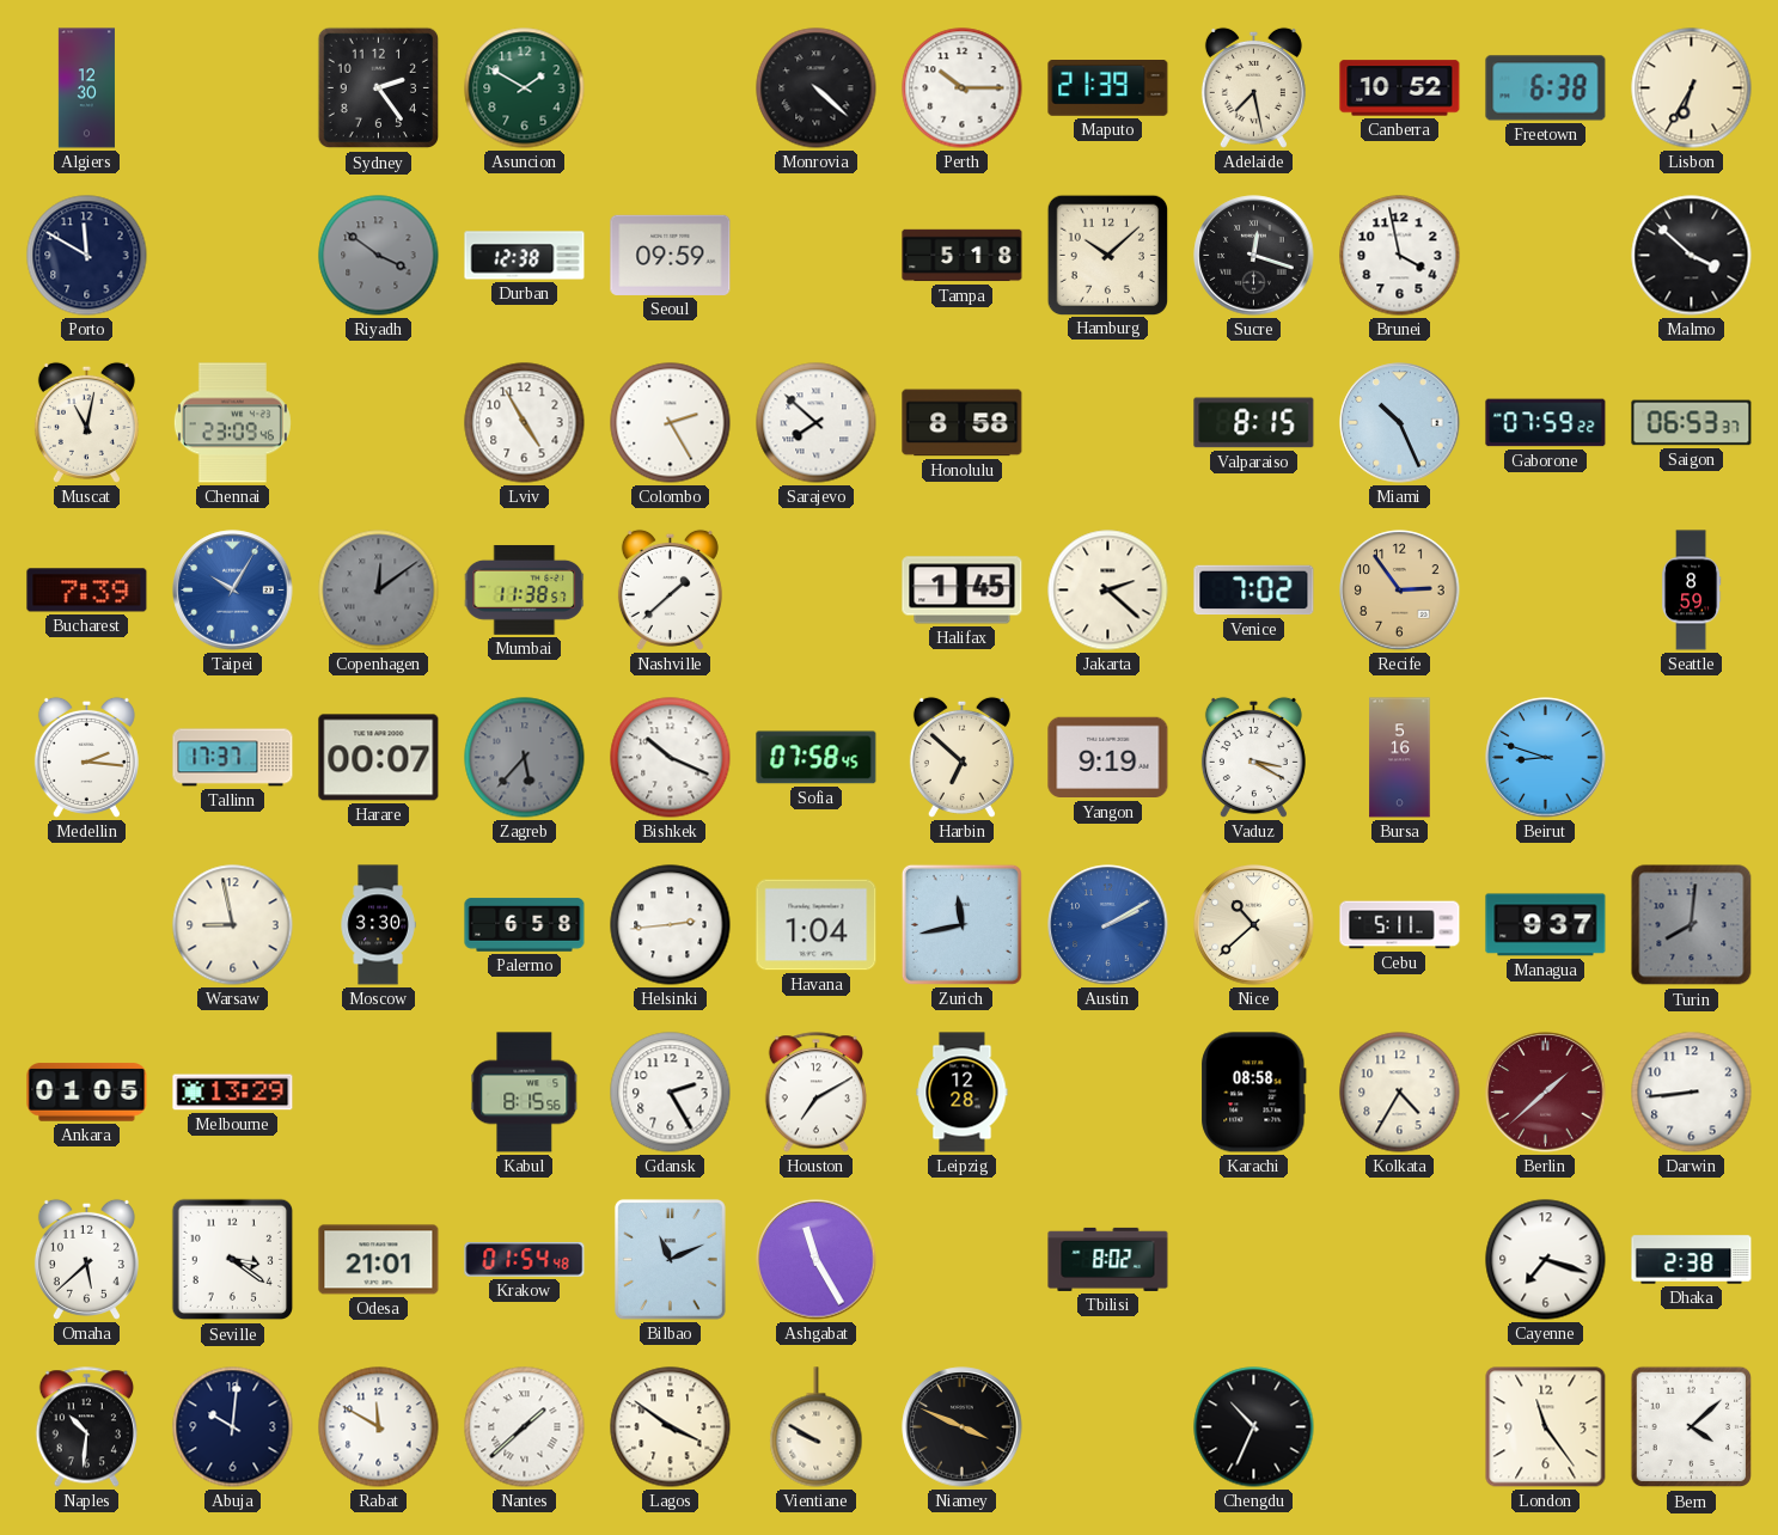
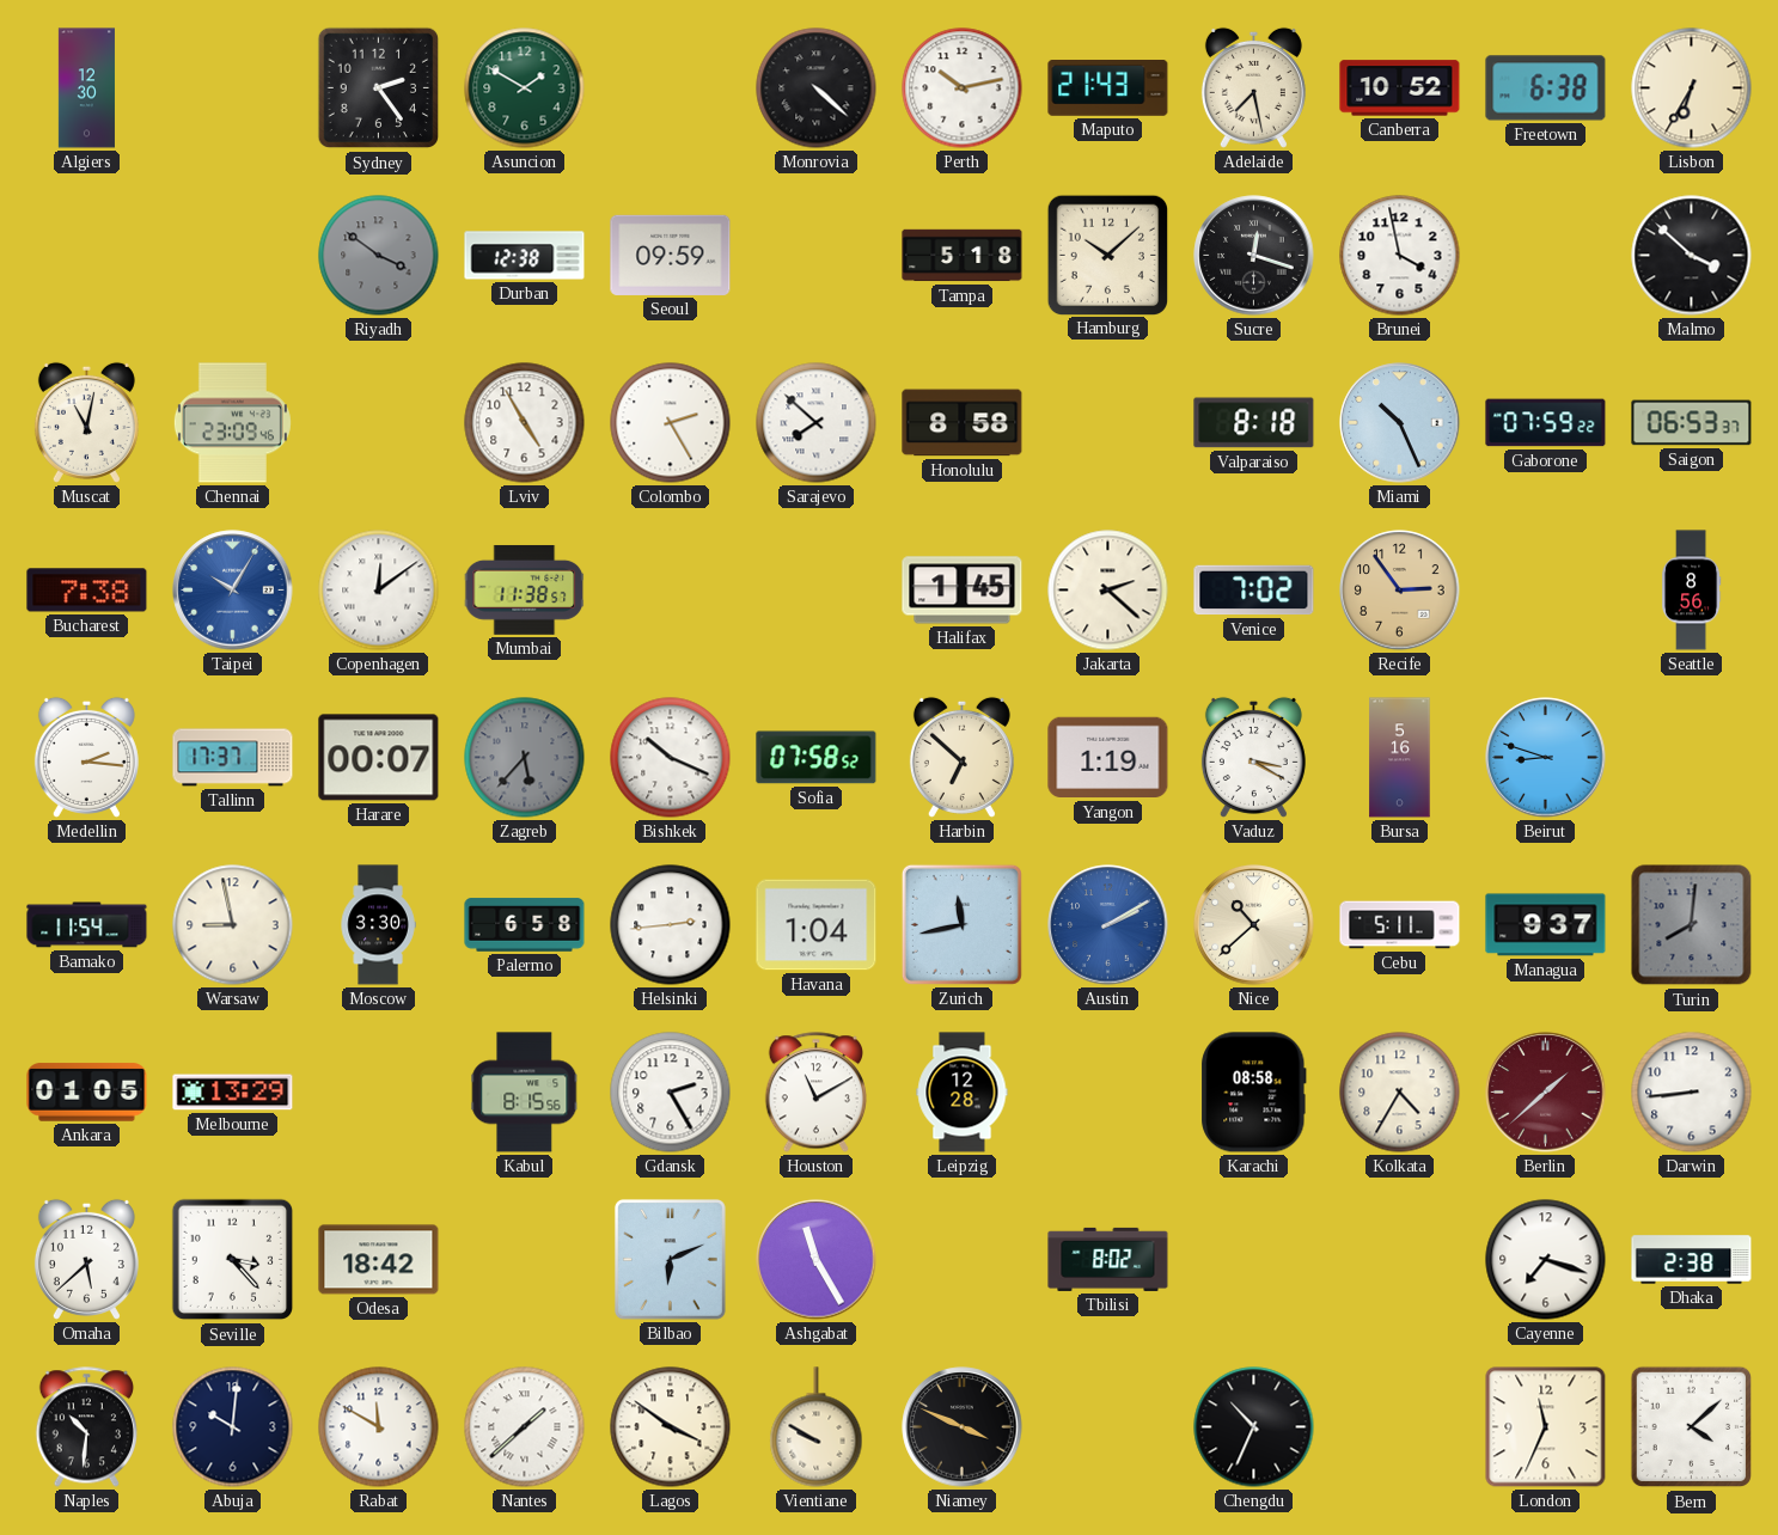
Perth: 10:15 -> 10:13 (963, 88)
Maputo: 21:39 -> 21:43 (1108, 88)
Porto: 11:50 -> none (87, 256)
Valparaiso: 8:15 -> 8:18 (1254, 423)
Bucharest: 7:39 -> 7:38 (87, 591)
Copenhagen dial: grey -> white (379, 591)
Nashville: 1:38 -> none (670, 589)
Seattle: 8:59 -> 8:56 (1691, 591)
Sofia: 07:58:45 -> 07:58:52 (817, 758)
Yangon: 9:19 -> 1:19 (1108, 758)
Bamako: none -> 11:54 (87, 925)
Houston: 7:10 -> 11:10 (817, 1093)
Seville: 3:21 -> 3:23 (233, 1260)
Odesa: 21:01 -> 18:42 (379, 1260)
Krakow: 01:54 -> none (525, 1260)
Bilbao: 11:11 -> 6:11 (670, 1259)
London: 11:24 -> 11:34 (1546, 1427)
